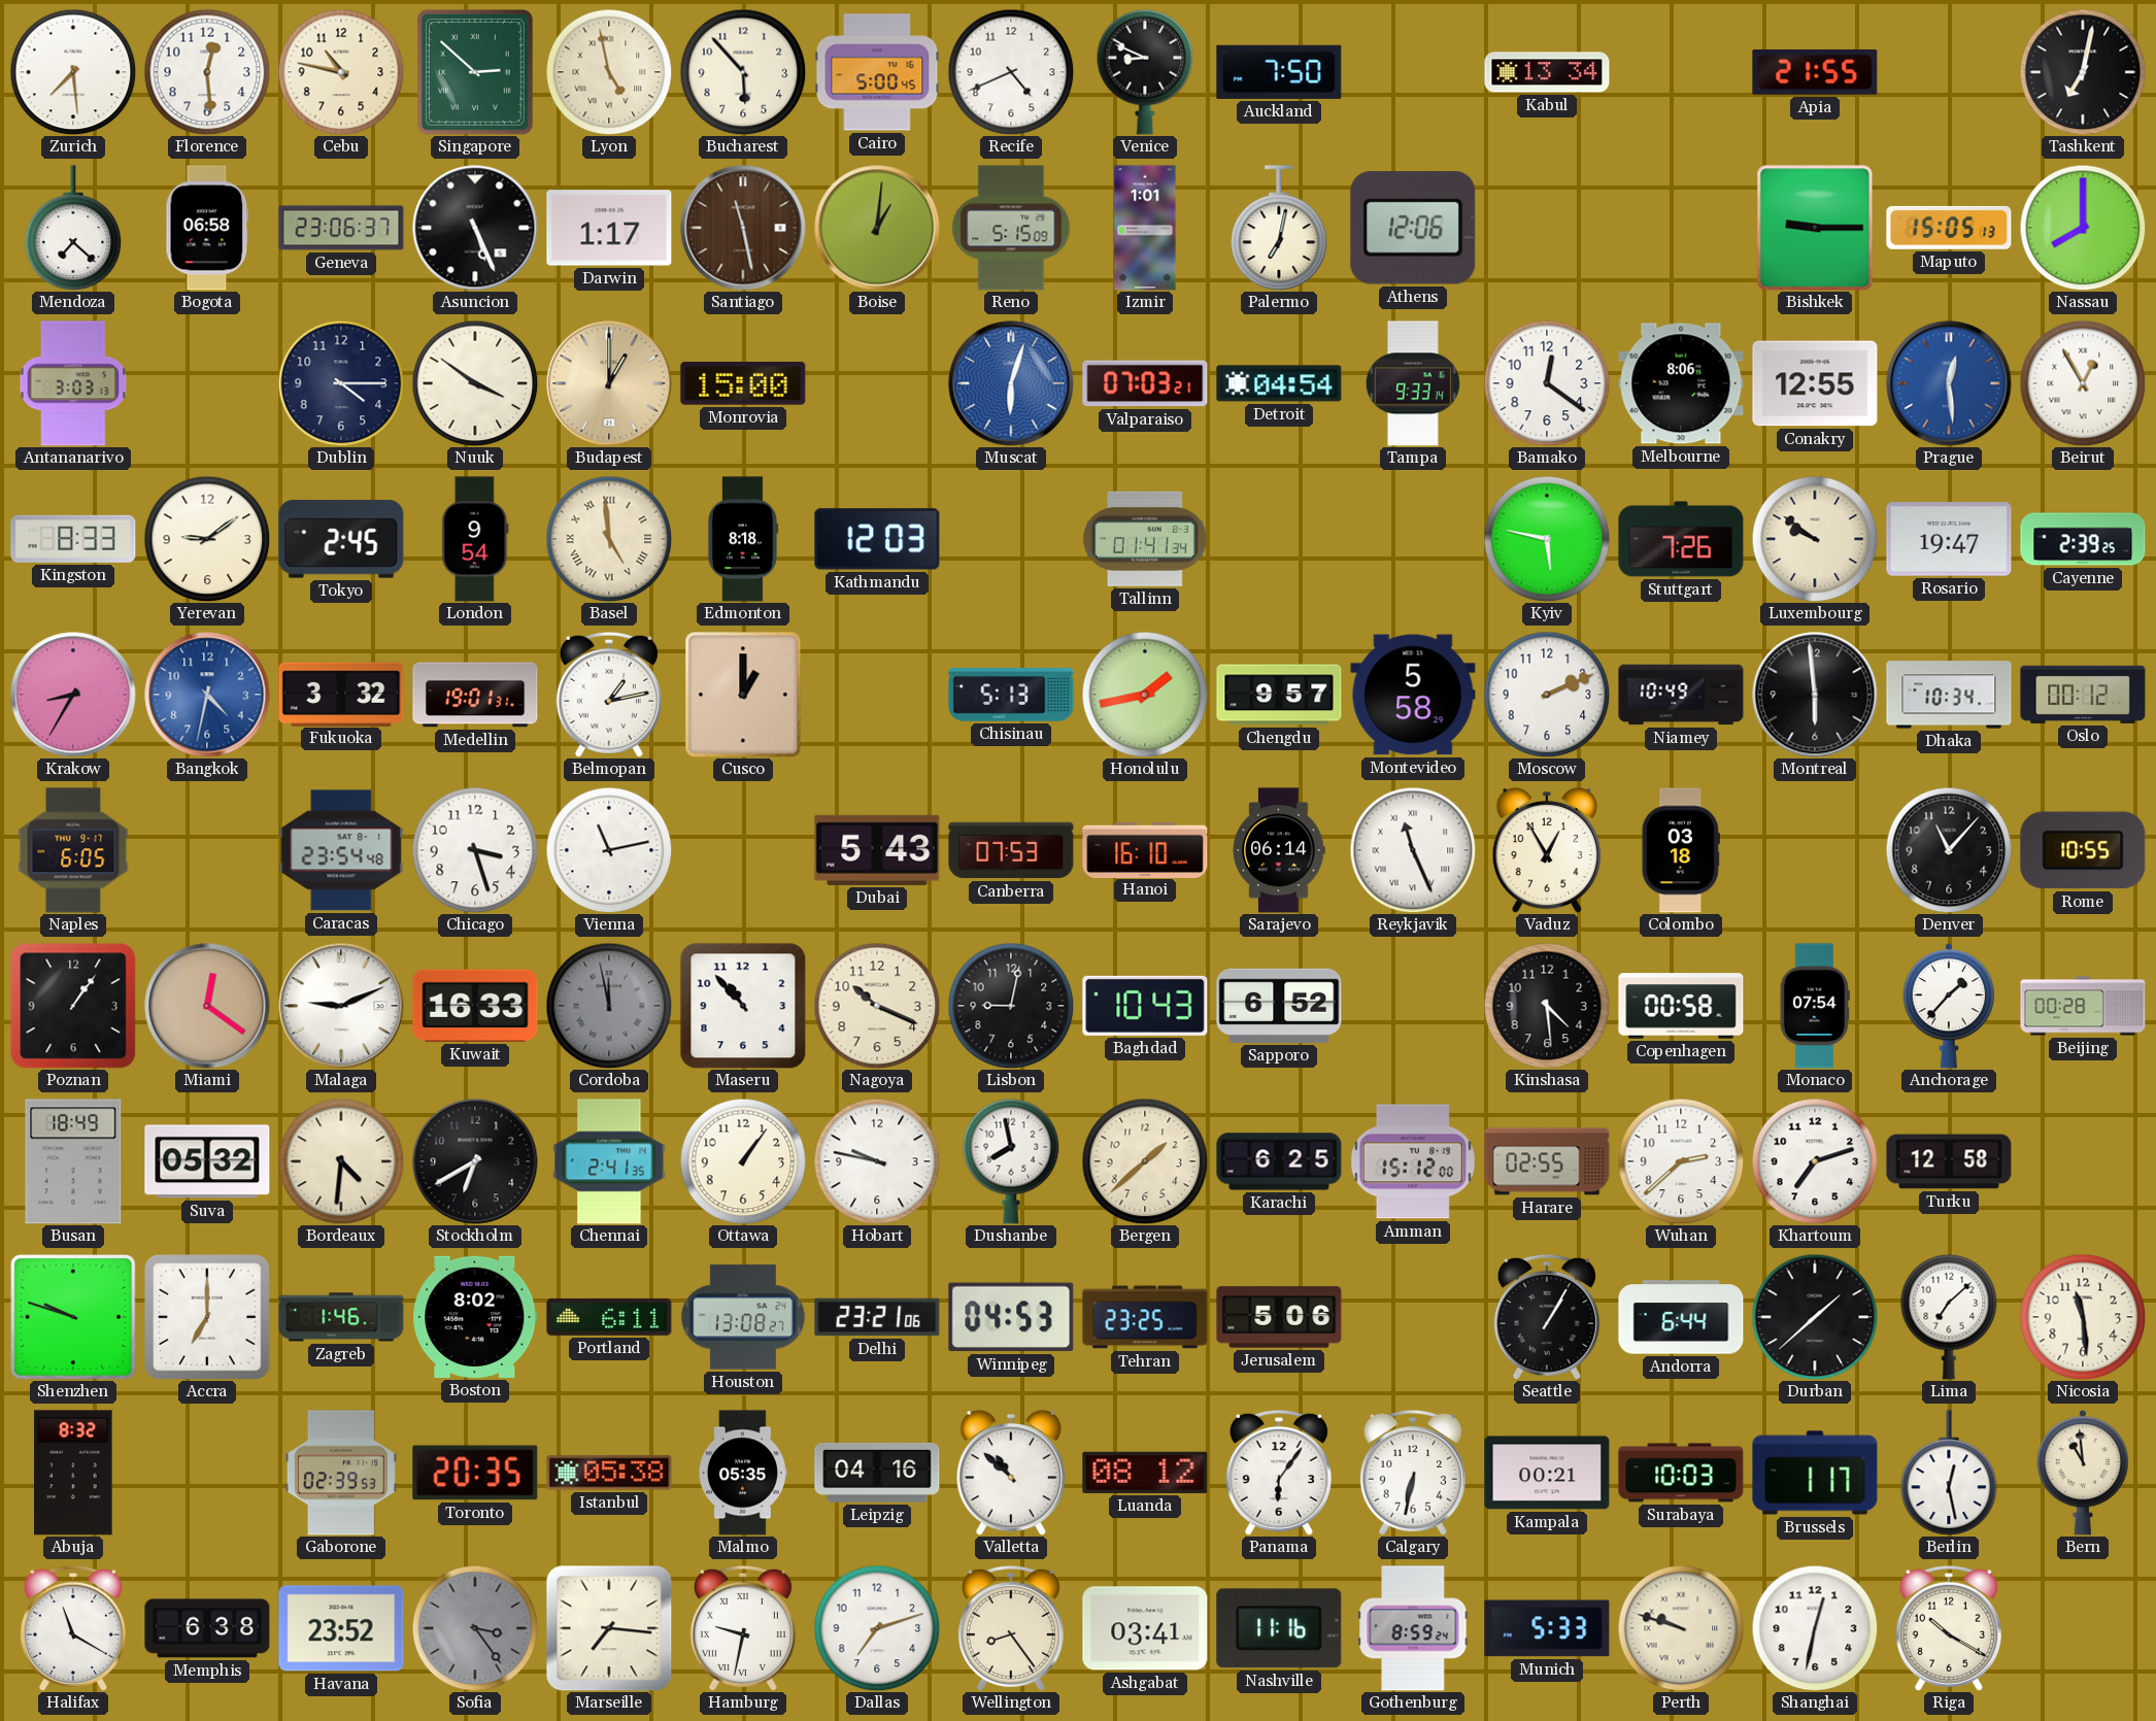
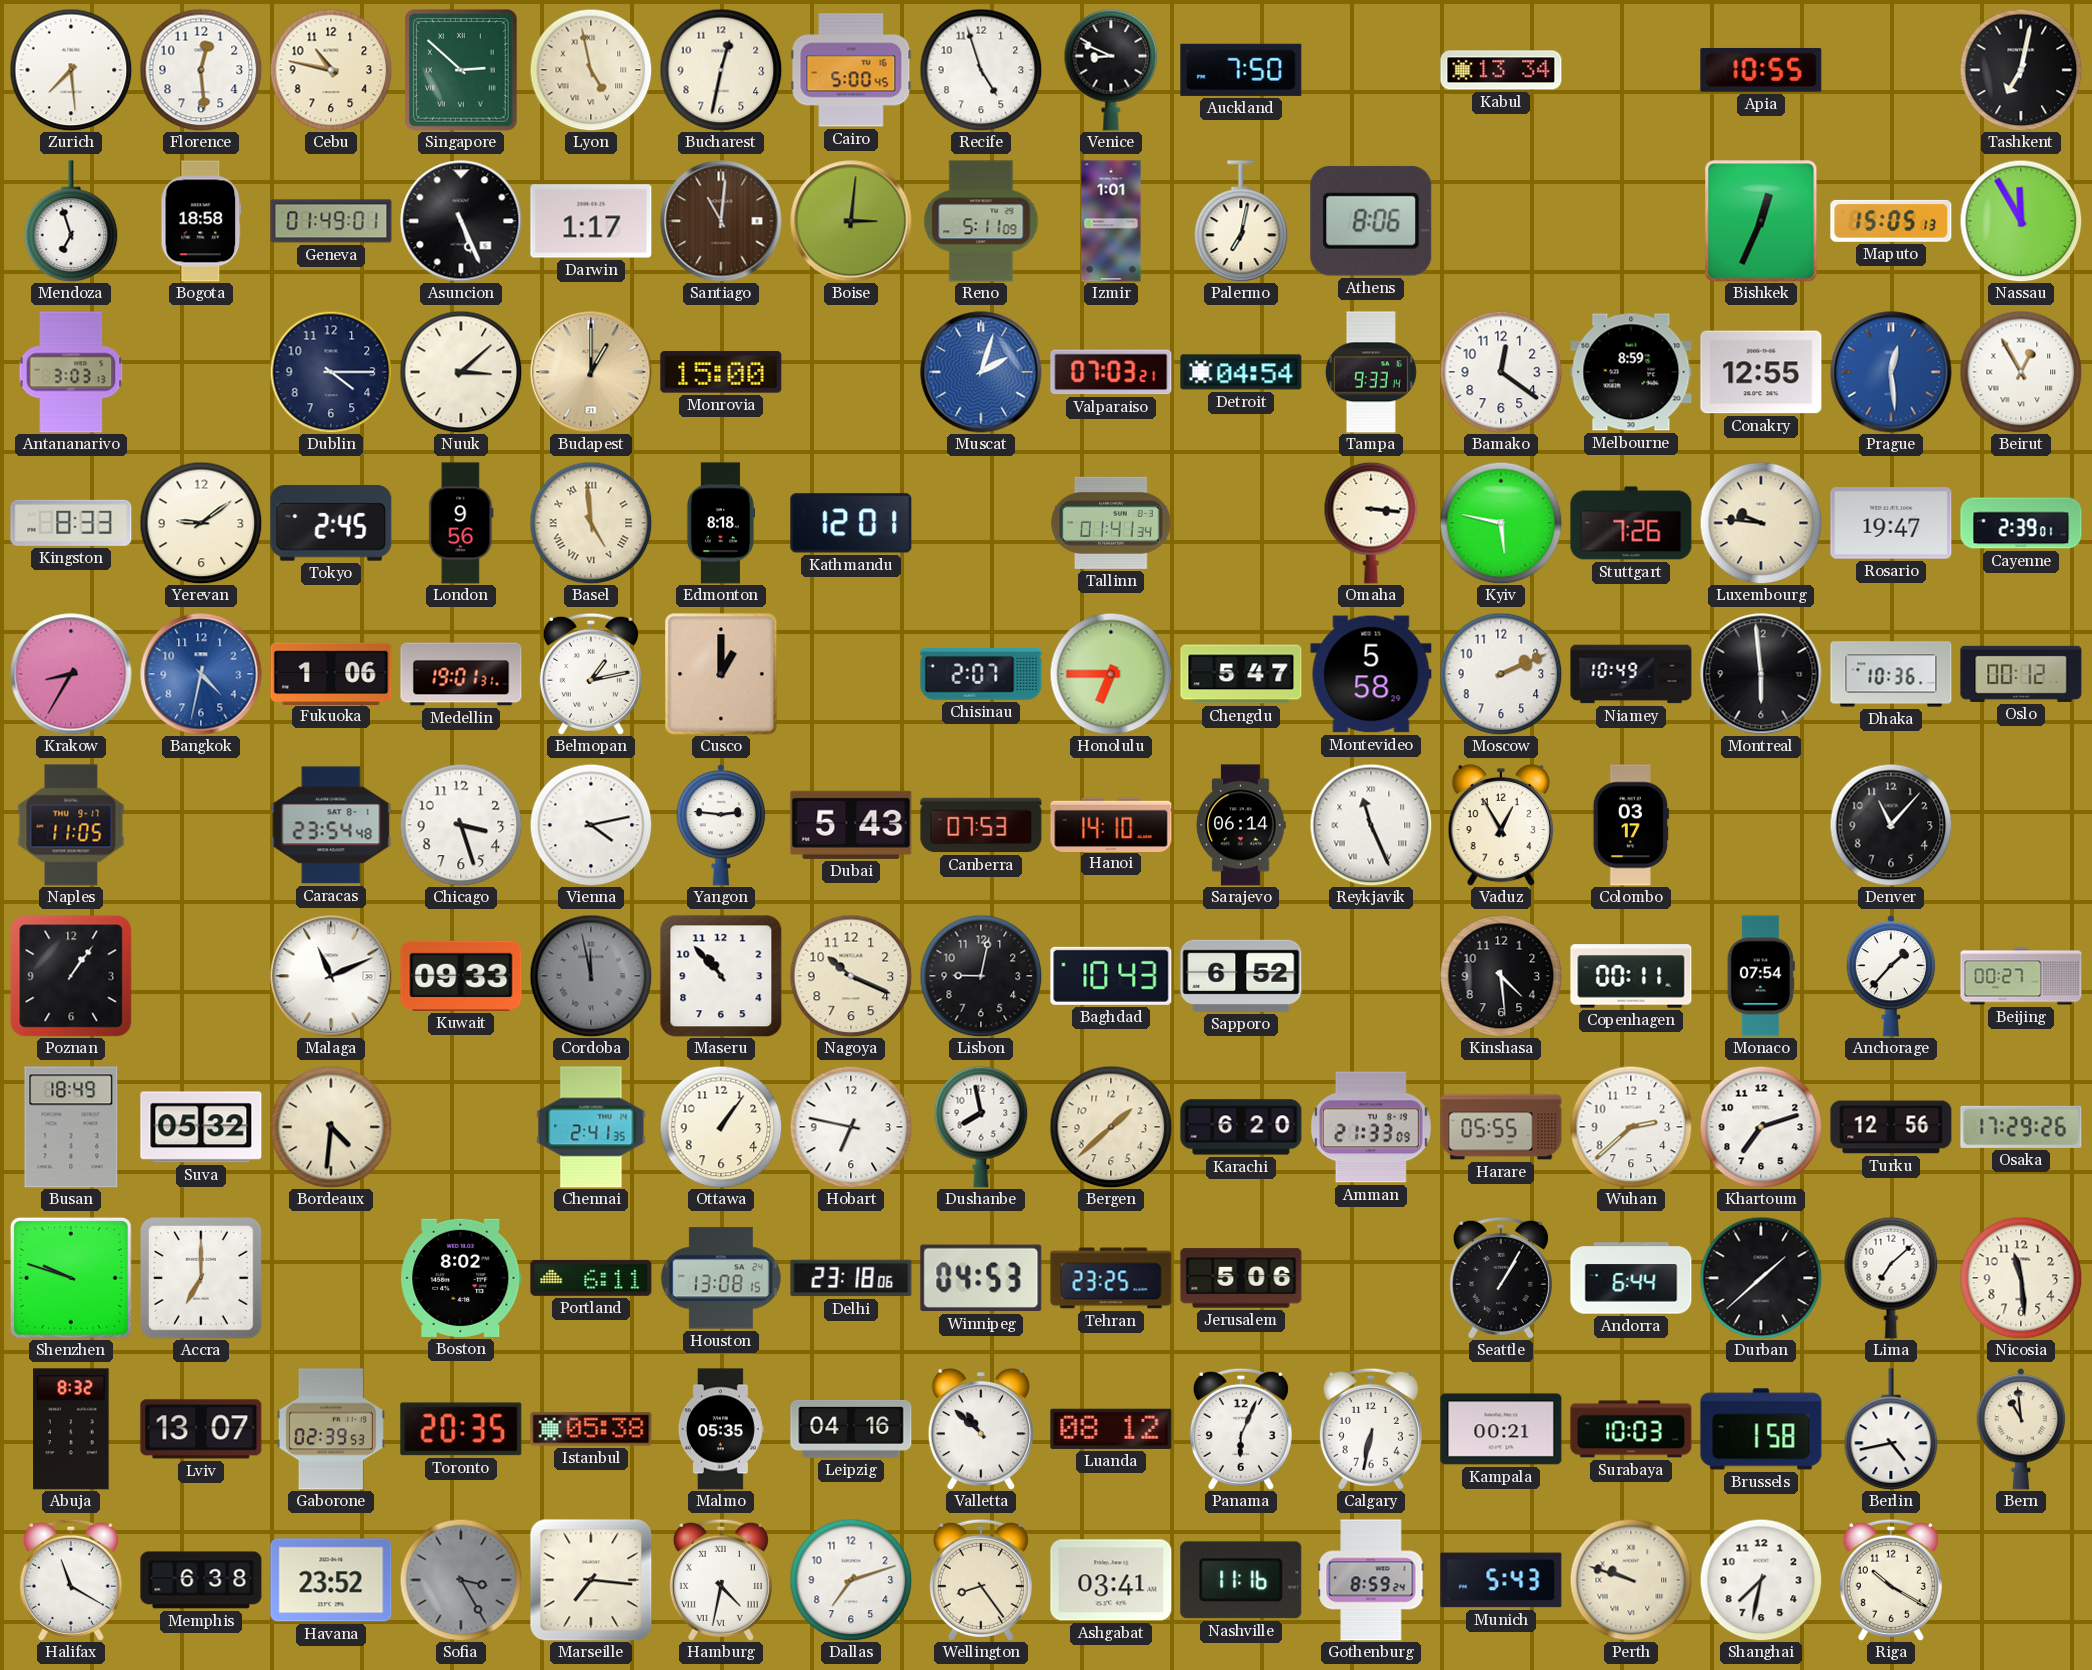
Bucharest: 5:53 -> 12:32 (721, 70)
Recife: 4:41 -> 4:57 (981, 70)
Apia: 21:55 -> 10:55 (1761, 70)
Mendoza: 7:22 -> 6:57 (71, 221)
Bogota: 06:58 -> 18:58 (201, 221)
Geneva: 23:06 -> 01:49 (331, 221)
Santiago: 11:28 -> 11:01 (721, 221)
Boise: 1:01 -> 3:01 (851, 221)
Reno: 5:15 -> 5:11 (981, 221)
Athens: 12:06 -> 8:06 (1371, 221)
Bishkek: 9:15 -> 12:34 (1761, 221)
Nassau: 8:00 -> 11:55 (2021, 221)
Nuuk: 3:51 -> 3:08 (461, 372)
Muscat: 6:03 -> 2:03 (981, 372)
Melbourne: 8:06 -> 8:59 (1631, 372)
London: 9:54 -> 9:56 (461, 523)
Kathmandu: 12:03 -> 12:01 (851, 523)
Omaha: none -> 3:16 (1371, 523)
Luxembourg: 9:51 -> 9:46 (1761, 523)
Cayenne: 2:39:25 -> 2:39:01 (2021, 523)
Fukuoka: 3:32 -> 1:06 (331, 673)
Chisinau: 5:13 -> 2:07 (981, 675)
Honolulu: 1:43 -> 6:45 (1111, 674)
Chengdu: 9:57 -> 5:47 (1241, 674)
Dhaka: 10:34 -> 10:36 (1891, 674)
Naples: 6:05 -> 11:05 (71, 825)
Vienna: 11:13 -> 4:13 (591, 825)
Yangon: none -> 2:46 (721, 825)
Hanoi: 16:10 -> 14:10 (1111, 824)
Colombo: 03:18 -> 03:17 (1631, 825)
Rome: 10:55 -> none (2083, 850)
Miami: 12:21 -> none (207, 1006)
Malaga: 9:11 -> 11:11 (331, 976)
Kuwait: 16:33 -> 09:33 (461, 976)
Copenhagen: 00:58 -> 00:11 (1631, 976)
Beijing: 00:28 -> 00:27 (2021, 976)
Stockholm: 6:40 -> none (475, 1161)
Hobart: 9:47 -> 6:47 (851, 1127)
Karachi: 6:25 -> 6:20 (1241, 1127)
Amman: 15:12 -> 21:33 (1371, 1127)
Harare: 02:55 -> 05:55 (1501, 1127)
Turku: 12:58 -> 12:56 (1891, 1127)
Osaka: none -> 17:29 (2021, 1127)
Zagreb: 1:46 -> none (341, 1317)
Houston: 13:08:27 -> 13:08:15 (721, 1278)
Delhi: 23:21 -> 23:18 (851, 1278)
Lviv: none -> 13:07 (201, 1429)
Panama: 6:06 -> 6:04 (1241, 1429)
Brussels: 1:17 -> 1:58 (1761, 1429)
Berlin: 12:28 -> 4:43 (1891, 1429)
Sofia: 3:24 -> 3:25 (461, 1580)
Hamburg: 9:32 -> 4:32 (721, 1580)
Munich: 5:33 -> 5:43 (1501, 1580)
Shanghai: 12:32 -> 7:32 (1761, 1580)
